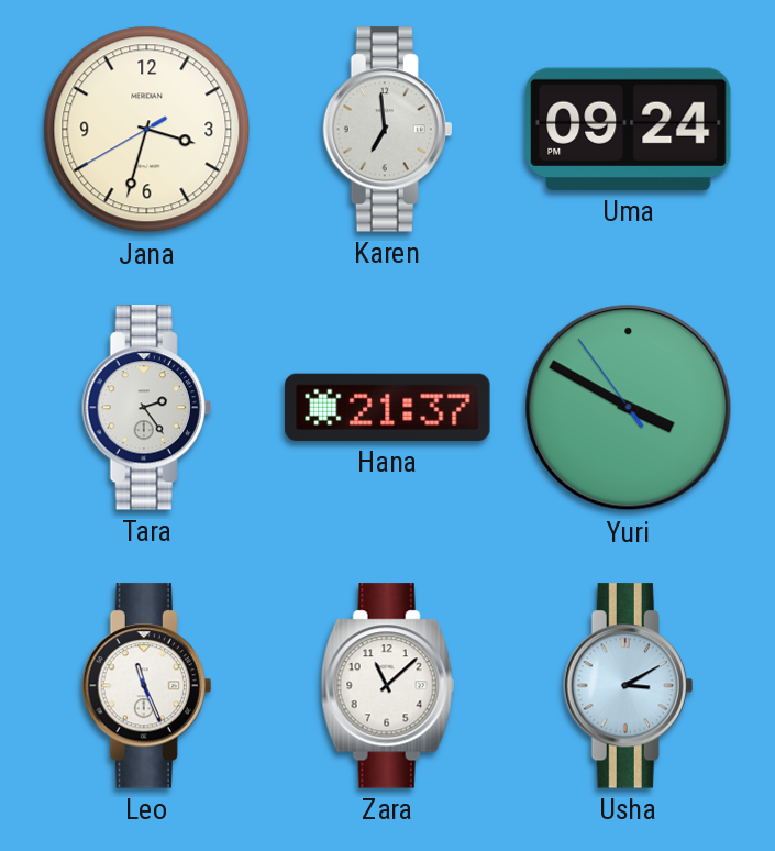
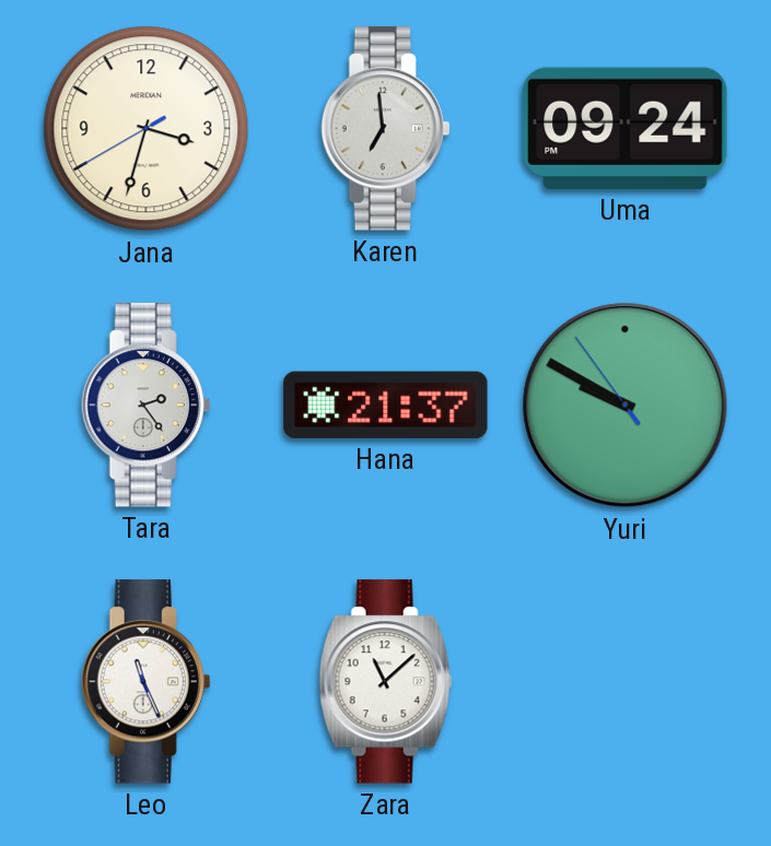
Yuri: 3:49 -> 9:49 (626, 406)
Usha: 3:10 -> none (629, 686)
